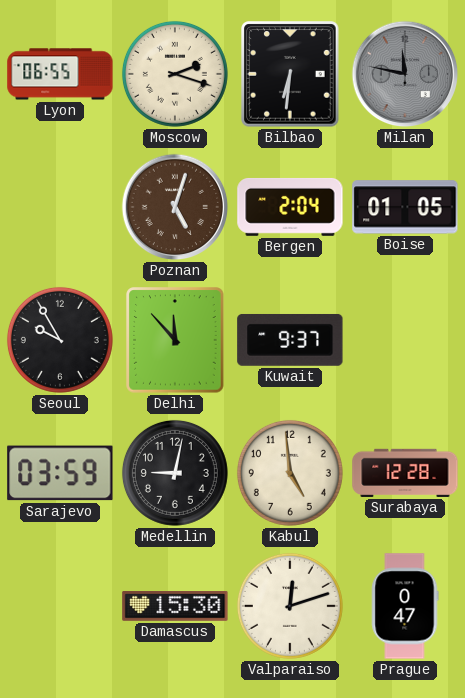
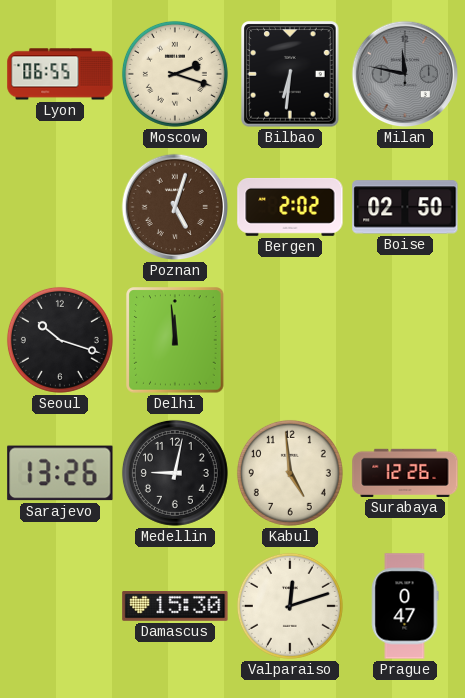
Bergen: 2:04 -> 2:02 (290, 207)
Boise: 01:05 -> 02:50 (405, 207)
Seoul: 9:55 -> 10:18 (60, 340)
Delhi: 11:53 -> 11:59 (175, 340)
Kuwait: 9:37 -> none (290, 340)
Sarajevo: 03:59 -> 13:26 (60, 473)
Surabaya: 12:28 -> 12:26 (405, 473)
